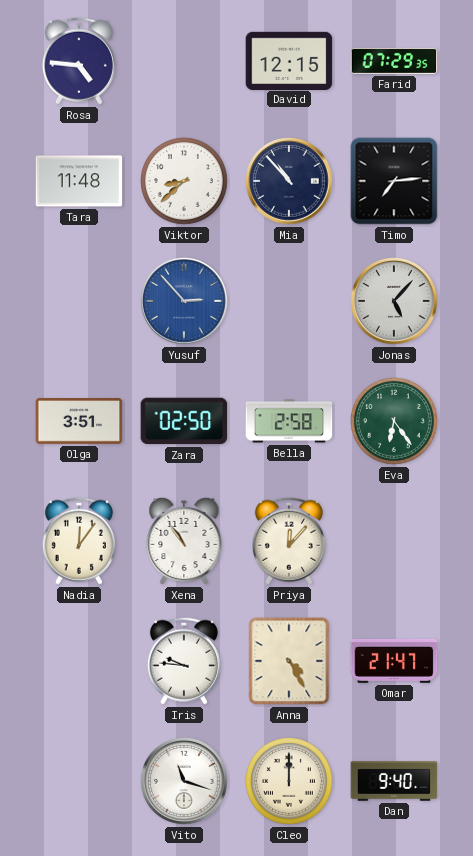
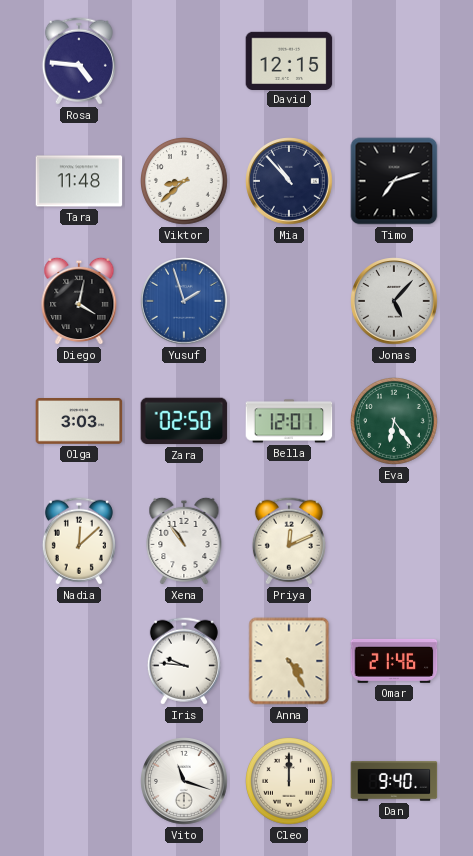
Farid: 07:29 -> none (394, 61)
Timo: 7:14 -> 7:12 (394, 181)
Diego: none -> 4:02 (79, 301)
Yusuf: 2:53 -> 1:57 (184, 301)
Olga: 3:51 -> 3:03 (79, 422)
Bella: 2:58 -> 12:01 (289, 421)
Nadia: 12:06 -> 12:08 (79, 541)
Priya: 12:07 -> 12:11 (289, 541)
Omar: 21:47 -> 21:46 (394, 661)
